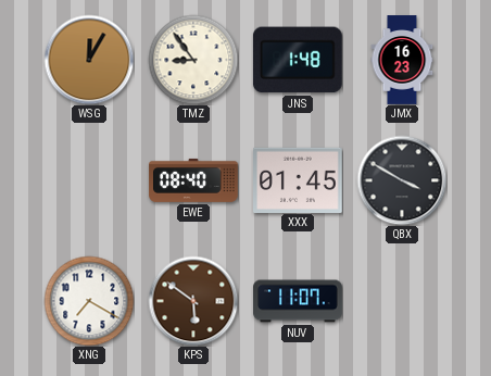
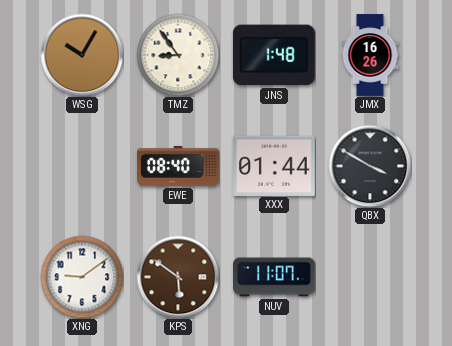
WSG: 12:05 -> 10:05 (82, 55)
JMX: 16:23 -> 16:26 (370, 55)
XXX: 01:45 -> 01:44 (275, 165)
XNG: 7:20 -> 9:09 (82, 277)
